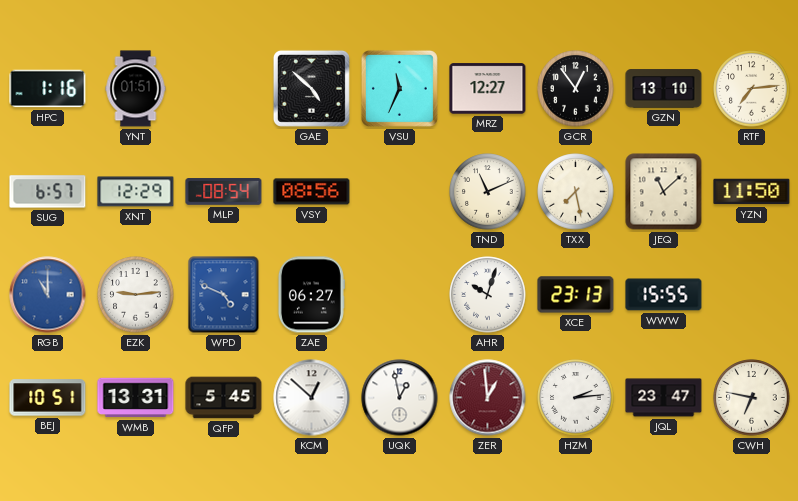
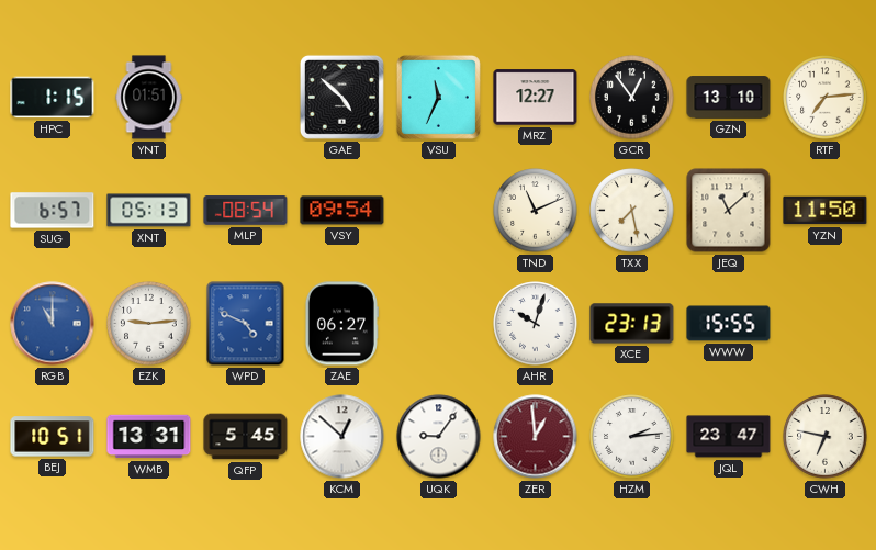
HPC: 1:16 -> 1:15 (53, 98)
XNT: 12:29 -> 05:13 (149, 211)
VSY: 08:56 -> 09:54 (342, 211)
UQK: 12:58 -> 9:06 (439, 437)
